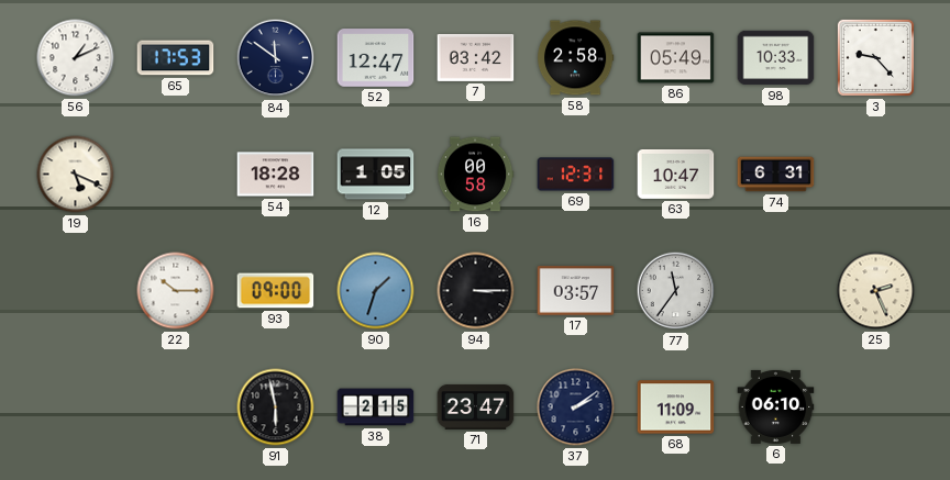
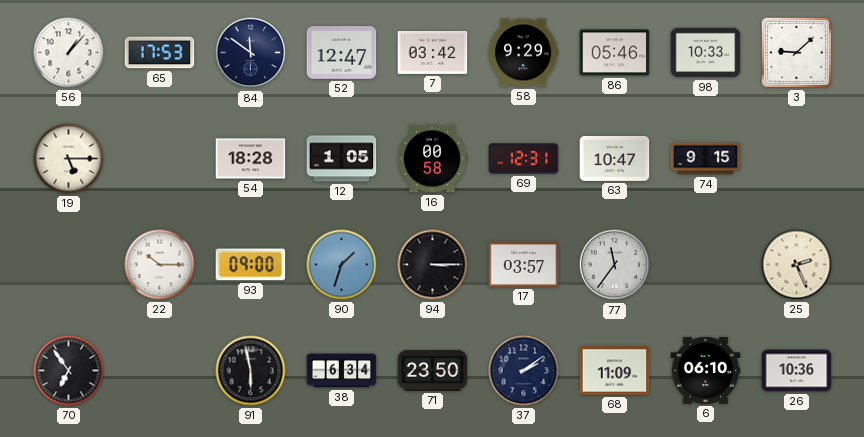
56: 1:11 -> 1:07 (69, 53)
58: 2:58 -> 9:29 (523, 53)
86: 05:49 -> 05:46 (615, 53)
3: 9:23 -> 9:08 (796, 52)
19: 5:19 -> 5:15 (69, 159)
74: 6:31 -> 9:15 (706, 159)
70: none -> 6:54 (69, 371)
38: 2:15 -> 6:34 (342, 371)
71: 23:47 -> 23:50 (433, 370)
26: none -> 10:36 (797, 371)
